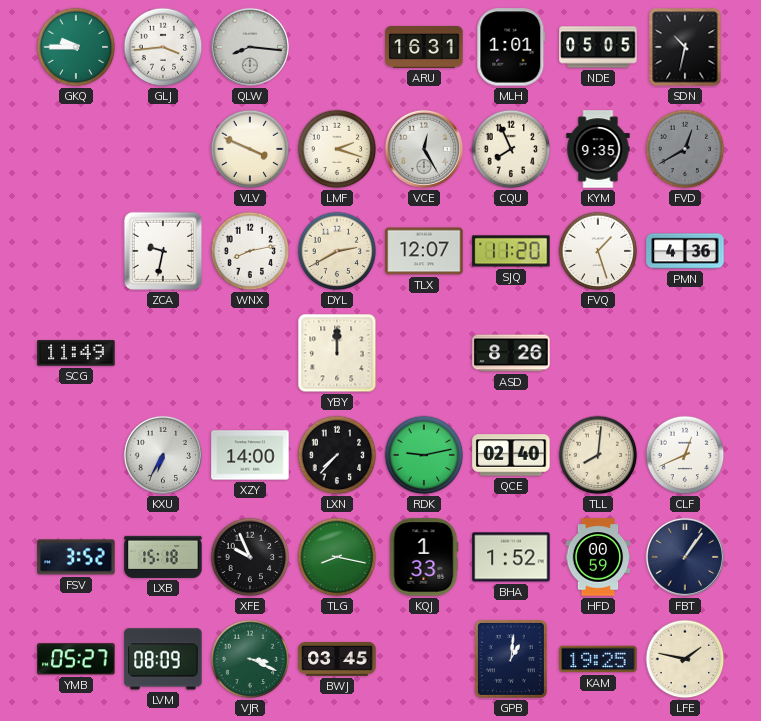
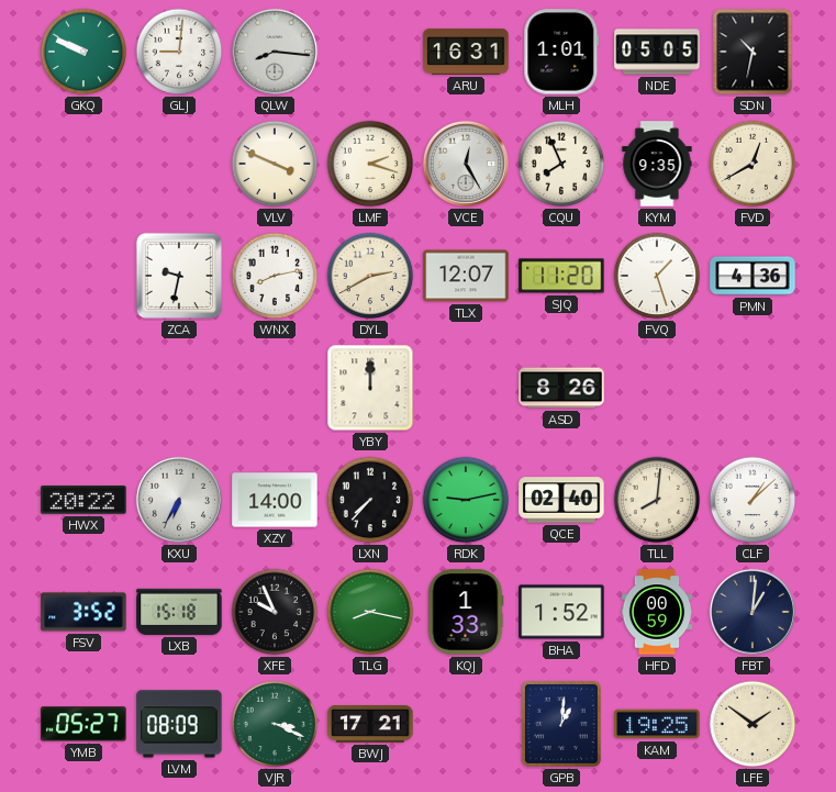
GKQ: 9:45 -> 9:49 (83, 52)
GLJ: 3:44 -> 9:01 (179, 52)
FVD dial: grey -> cream (753, 164)
SCG: 11:49 -> none (76, 353)
HWX: none -> 20:22 (83, 500)
CLF: 12:41 -> 1:08 (753, 500)
FBT: 1:06 -> 1:01 (753, 612)
BWJ: 03:45 -> 17:21 (370, 725)
LFE: 1:47 -> 1:51 (753, 724)
